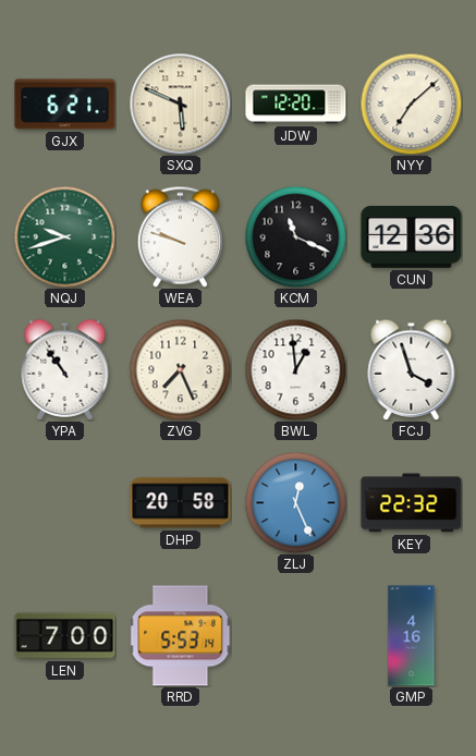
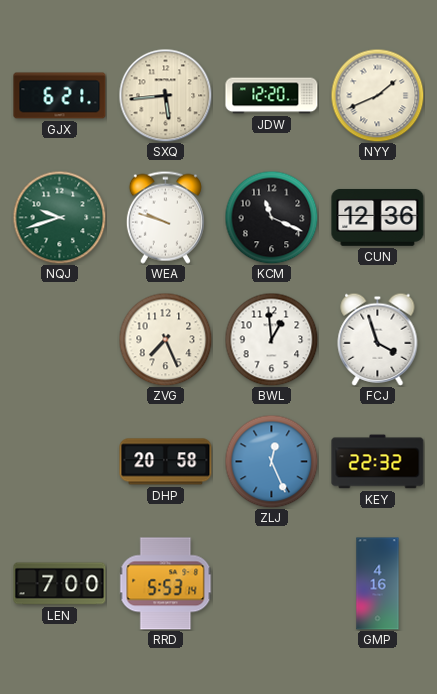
SXQ: 5:49 -> 5:44 (165, 95)
NYY: 7:08 -> 1:41 (377, 95)
YPA: 10:54 -> none (65, 369)
